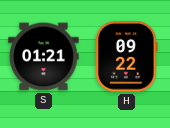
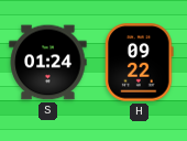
S: 01:21 -> 01:24 (48, 63)
